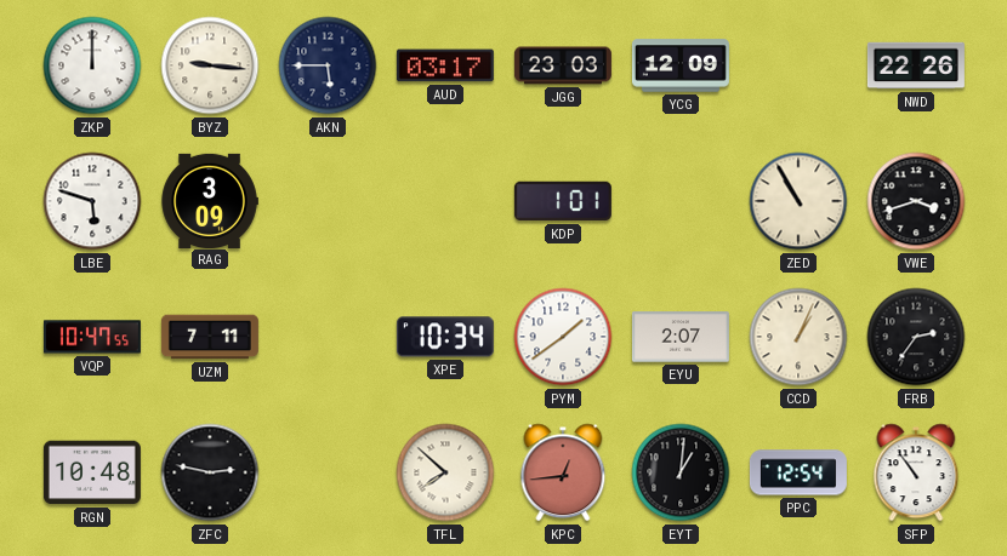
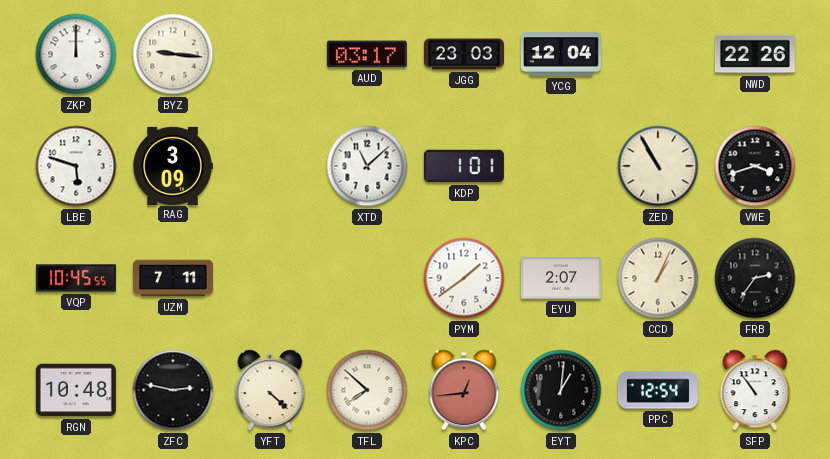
AKN: 5:45 -> none (328, 65)
YCG: 12:09 -> 12:04 (561, 54)
XTD: none -> 11:08 (367, 166)
VQP: 10:47 -> 10:45 (76, 278)
XPE: 10:34 -> none (445, 337)
YFT: none -> 4:22 (270, 390)
